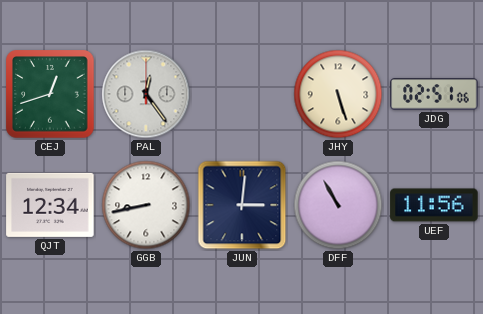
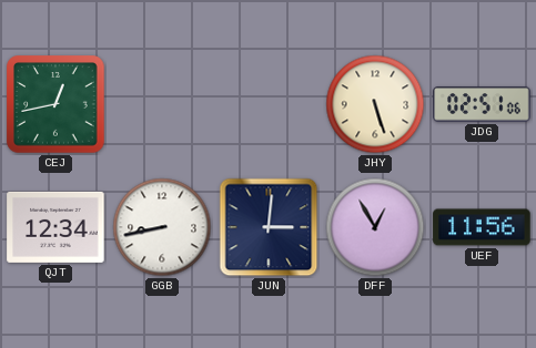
CEJ: 12:42 -> 12:43 (55, 104)
PAL: 12:24 -> none (146, 94)
DFF: 10:55 -> 12:55 (375, 227)
